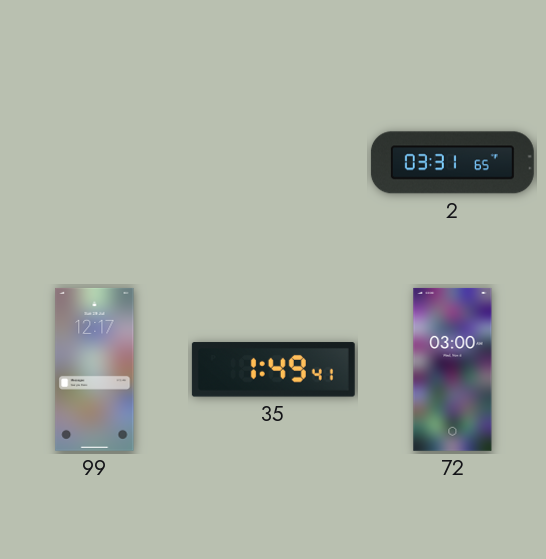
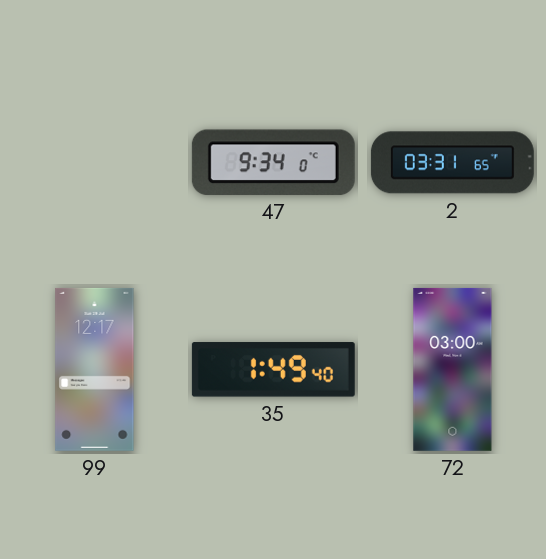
47: none -> 9:34 (273, 162)
35: 1:49:41 -> 1:49:40 (273, 370)
